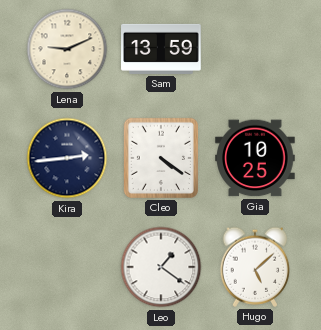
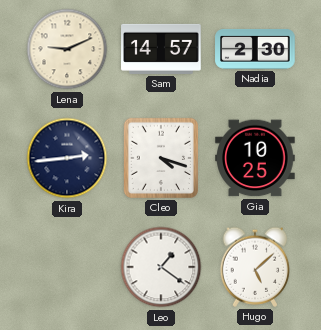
Sam: 13:59 -> 14:57 (161, 49)
Nadia: none -> 2:30 (255, 49)
Cleo: 4:21 -> 4:18 (161, 158)
